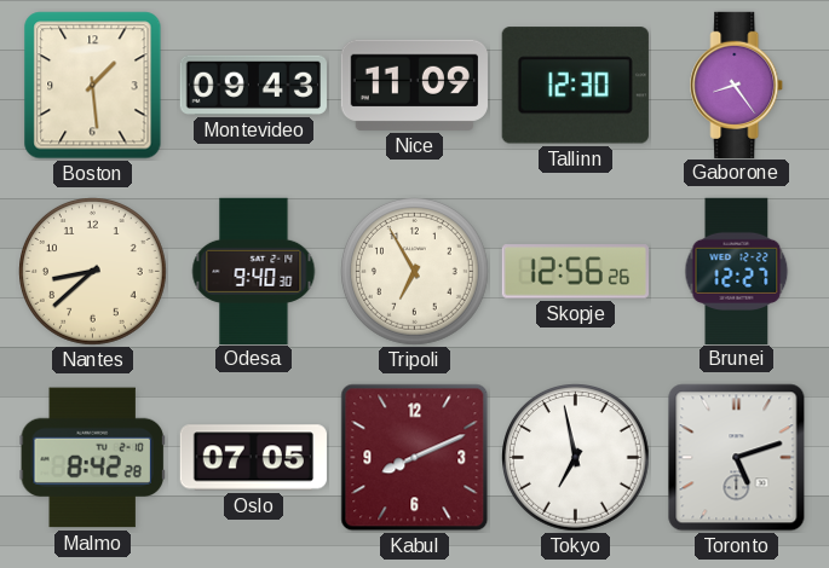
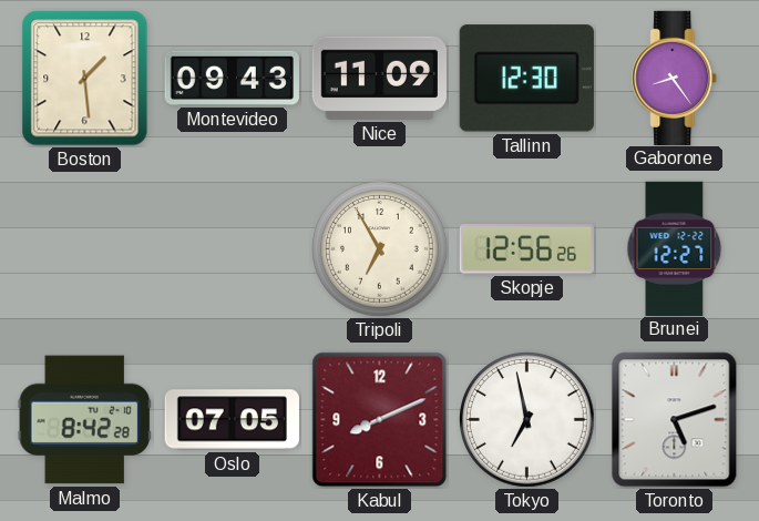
Nantes: 8:38 -> none (93, 272)
Odesa: 9:40 -> none (254, 271)
